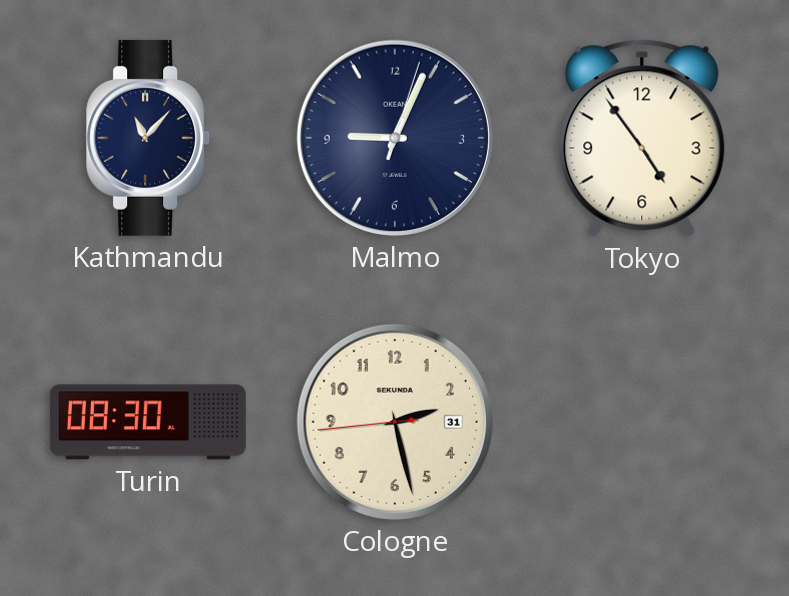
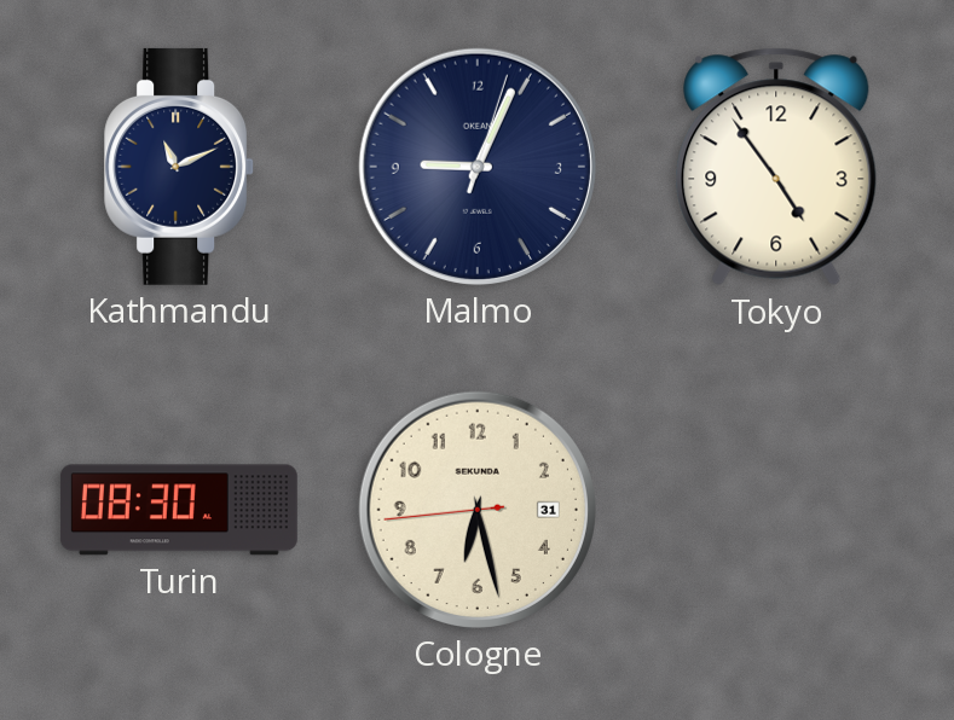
Kathmandu: 11:07 -> 11:11 (180, 167)
Cologne: 2:27 -> 6:27 (478, 510)
